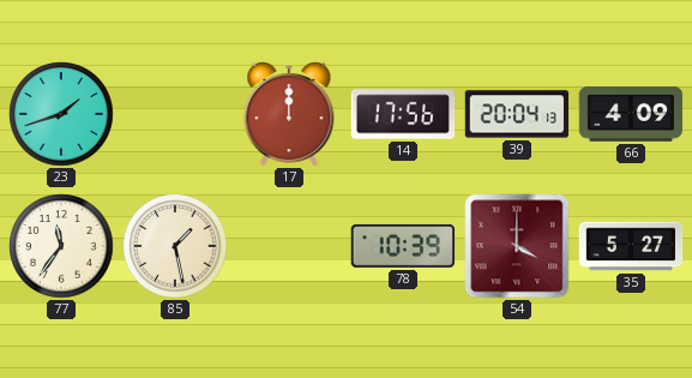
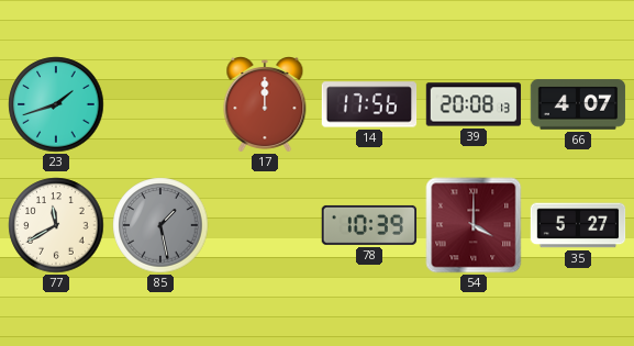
39: 20:04 -> 20:08 (474, 104)
66: 4:09 -> 4:07 (578, 104)
77: 11:36 -> 11:40 (56, 225)
85 dial: cream -> grey (160, 225)
